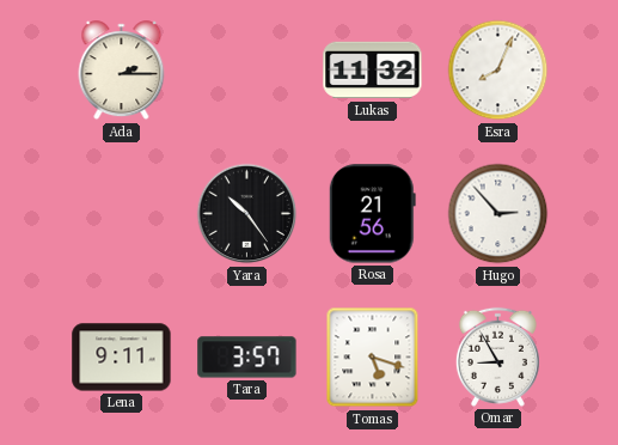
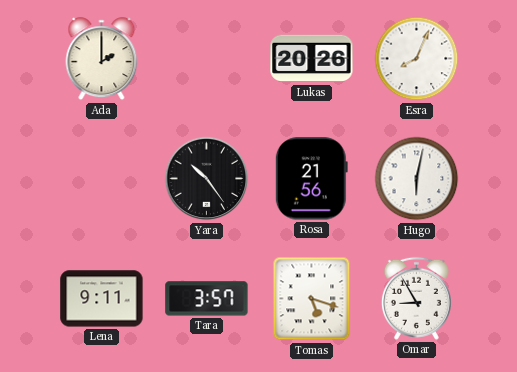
Ada: 2:15 -> 2:00 (102, 59)
Lukas: 11:32 -> 20:26 (312, 59)
Hugo: 2:53 -> 6:02 (417, 179)
